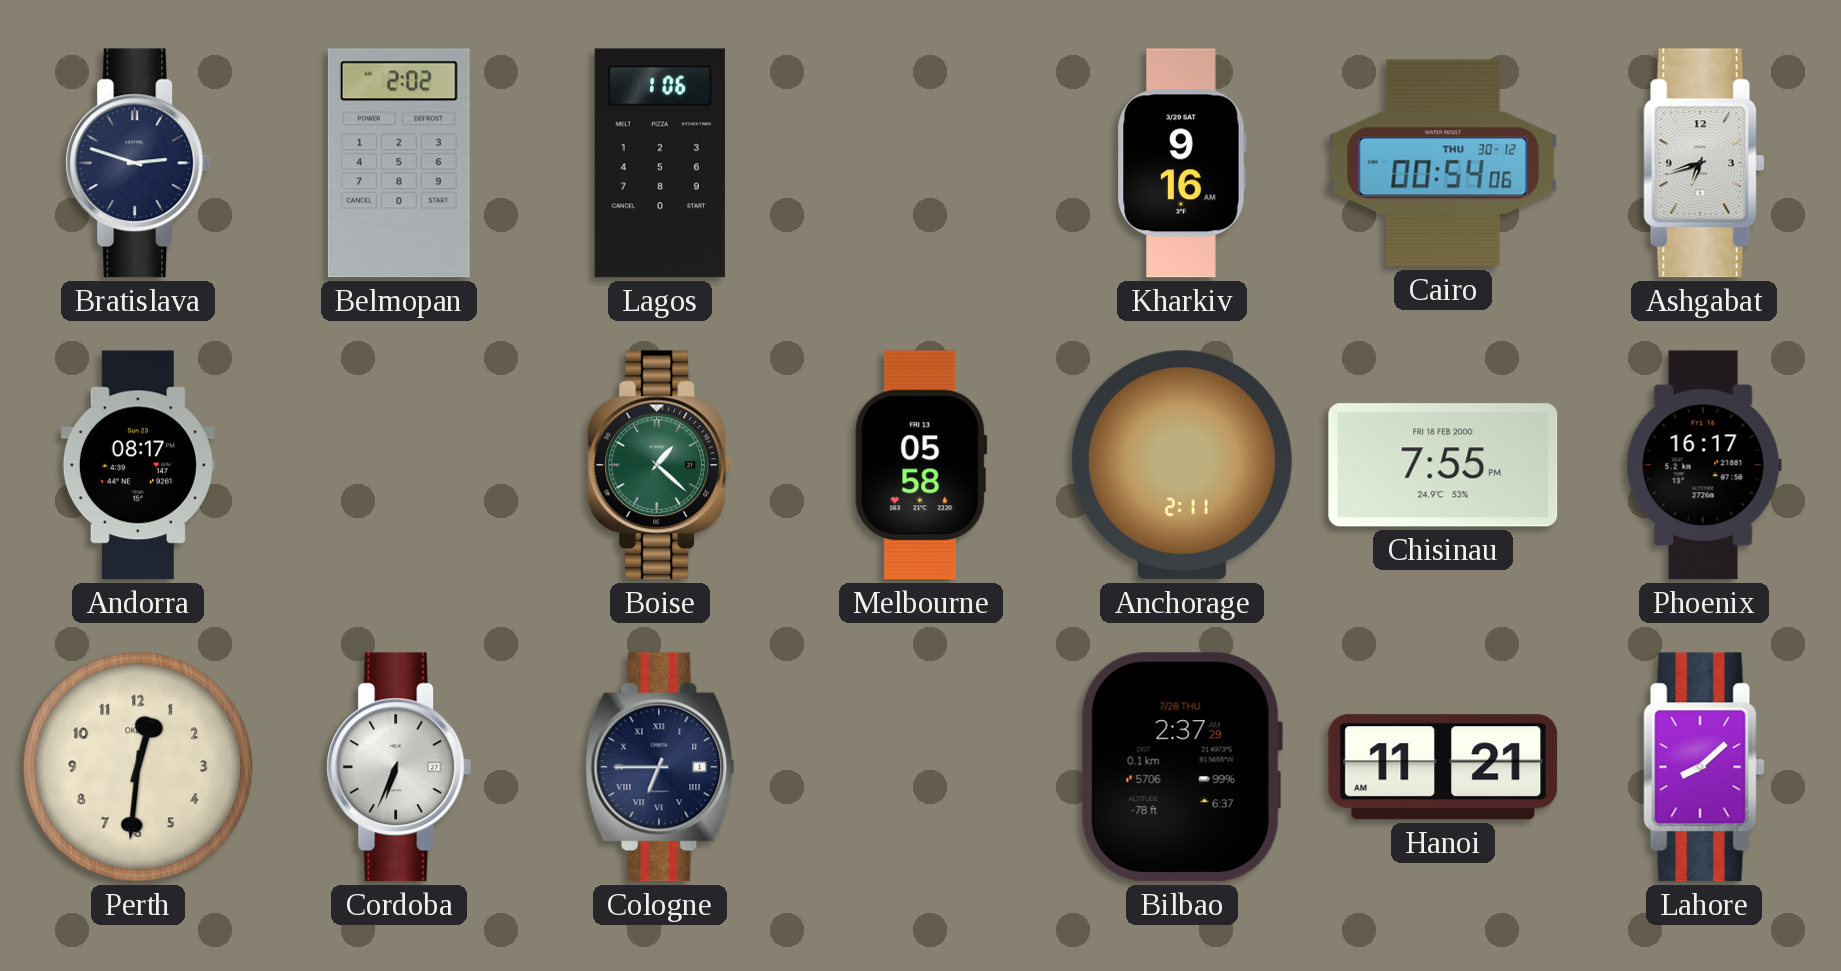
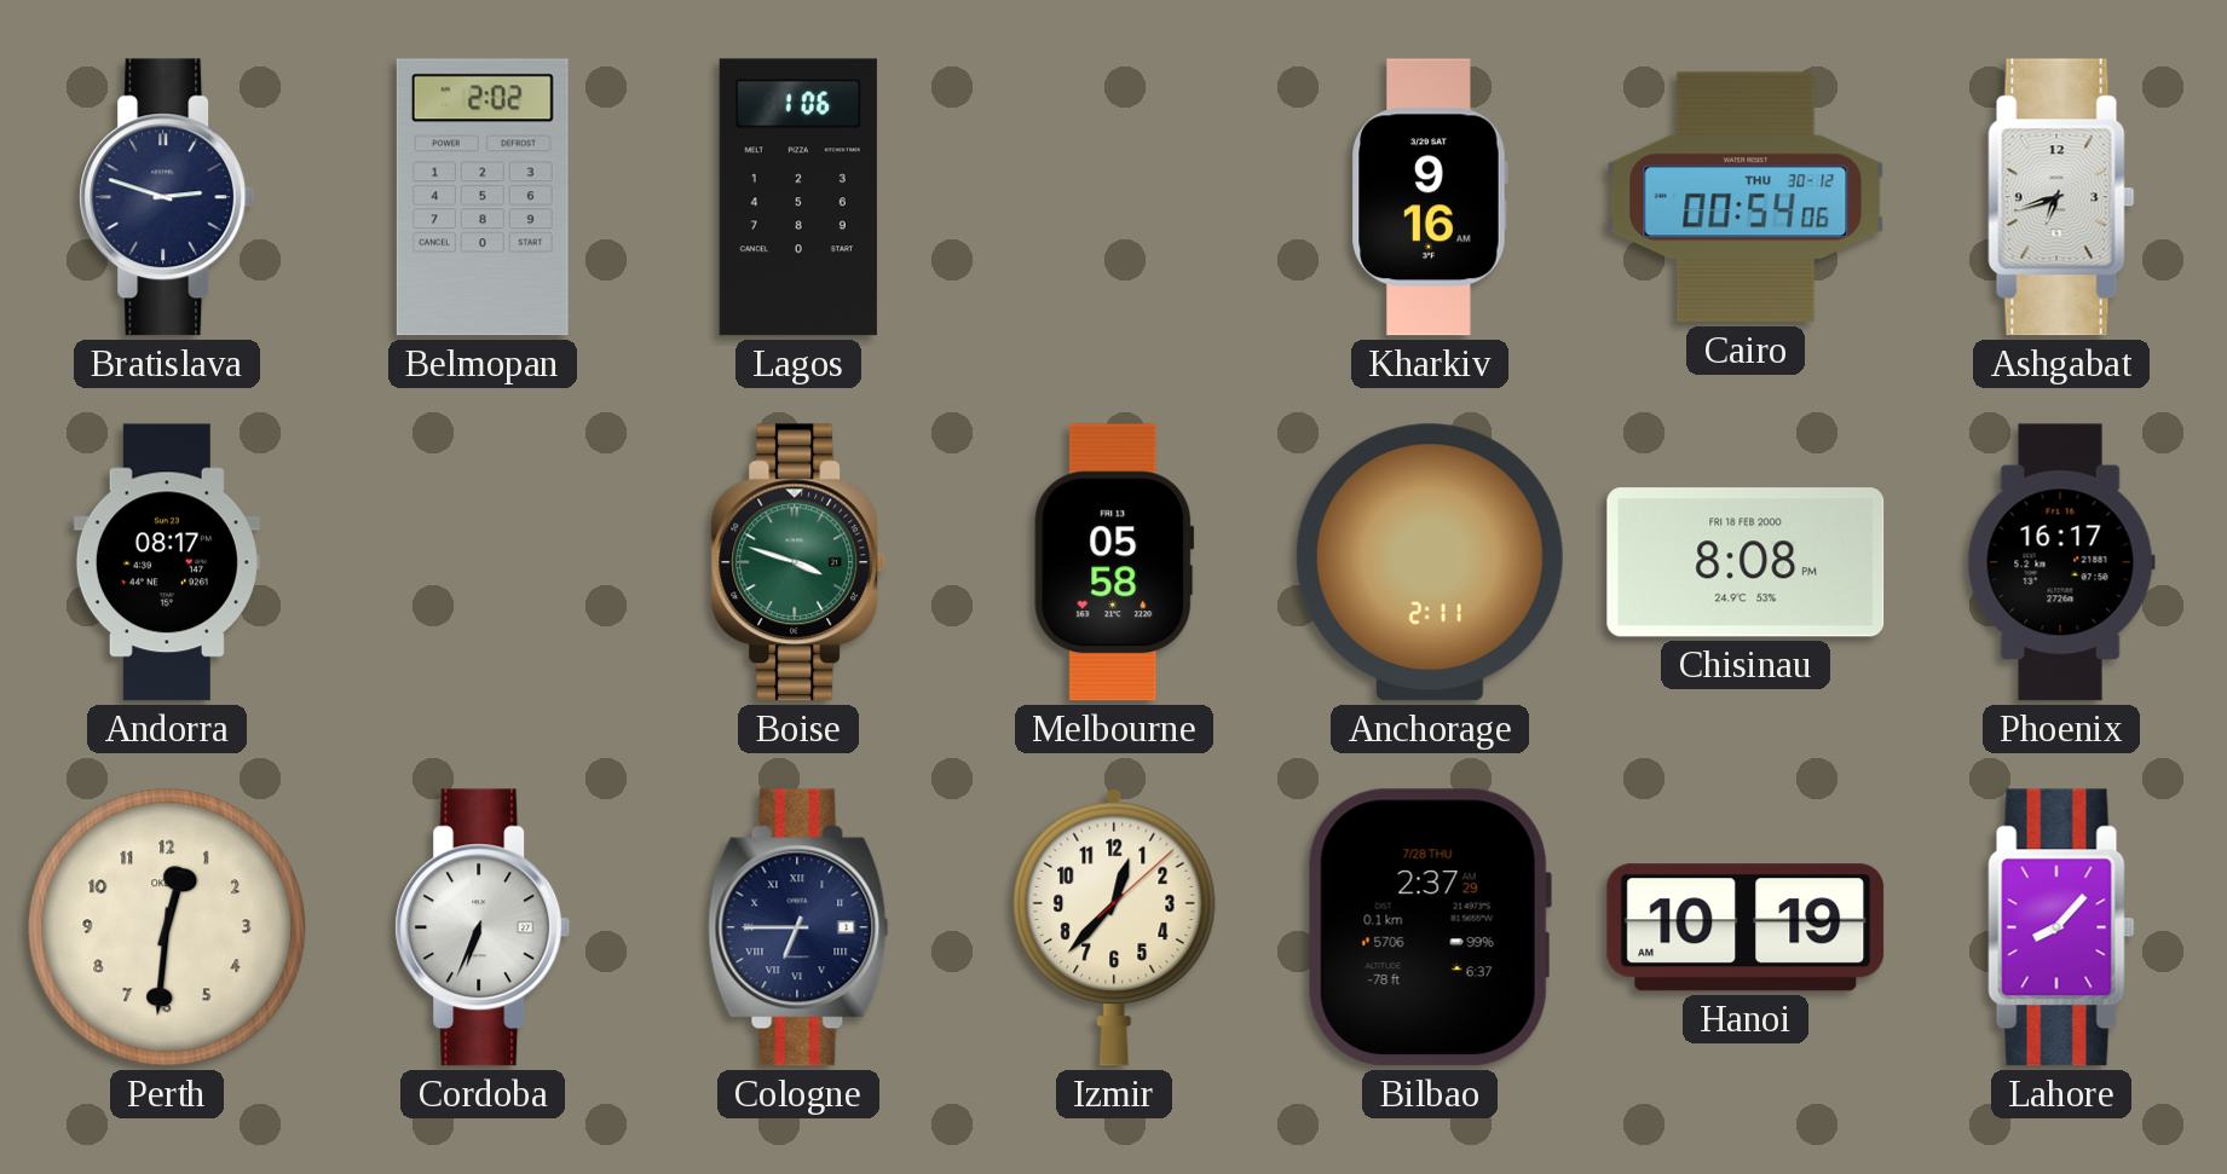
Boise: 1:22 -> 3:48 (798, 562)
Chisinau: 7:55 -> 8:08 (1746, 562)
Izmir: none -> 12:37 (1114, 927)
Hanoi: 11:21 -> 10:19 (1746, 927)
Lahore: 8:08 -> 8:07 (2061, 927)
